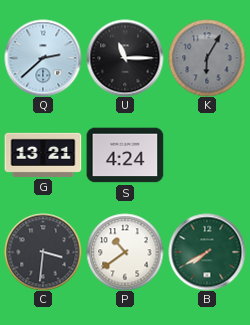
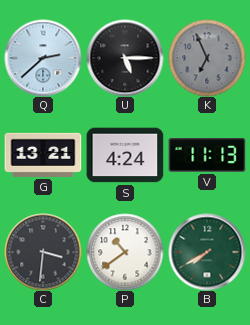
U: 11:15 -> 5:15 (125, 58)
K: 6:05 -> 6:56 (207, 58)
V: none -> 11:13 (207, 156)
